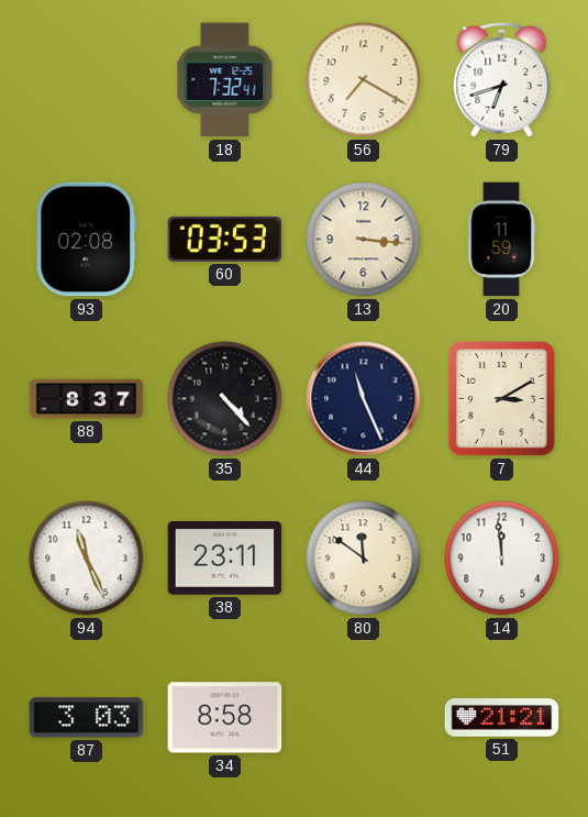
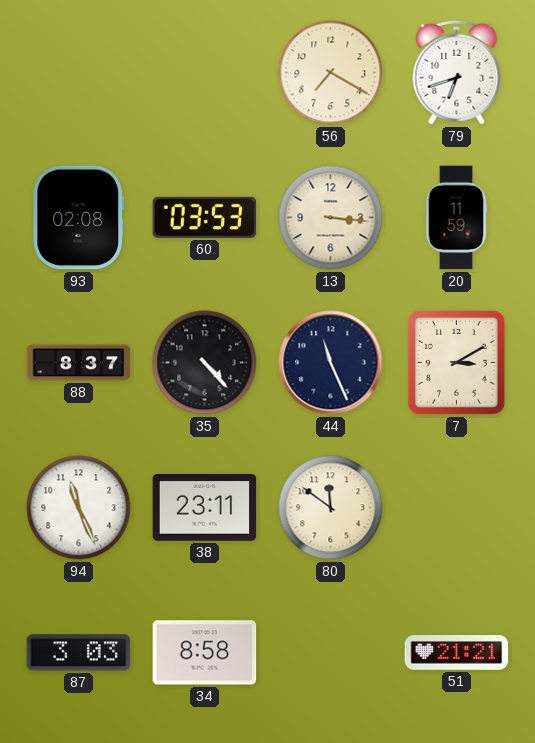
18: 7:32 -> none (225, 80)
14: 11:59 -> none (502, 559)
